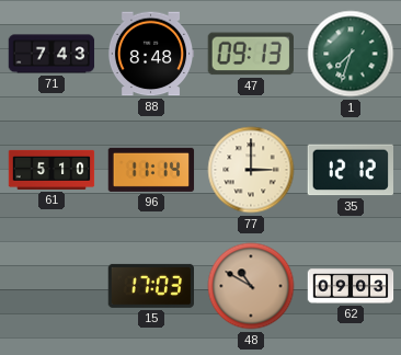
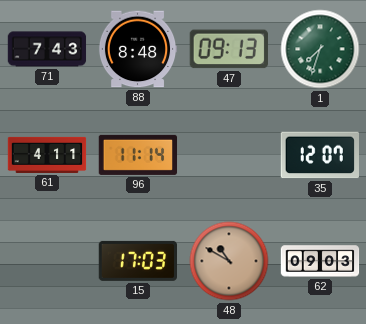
61: 5:10 -> 4:11 (47, 155)
77: 3:00 -> none (251, 170)
35: 12:12 -> 12:07 (319, 155)
